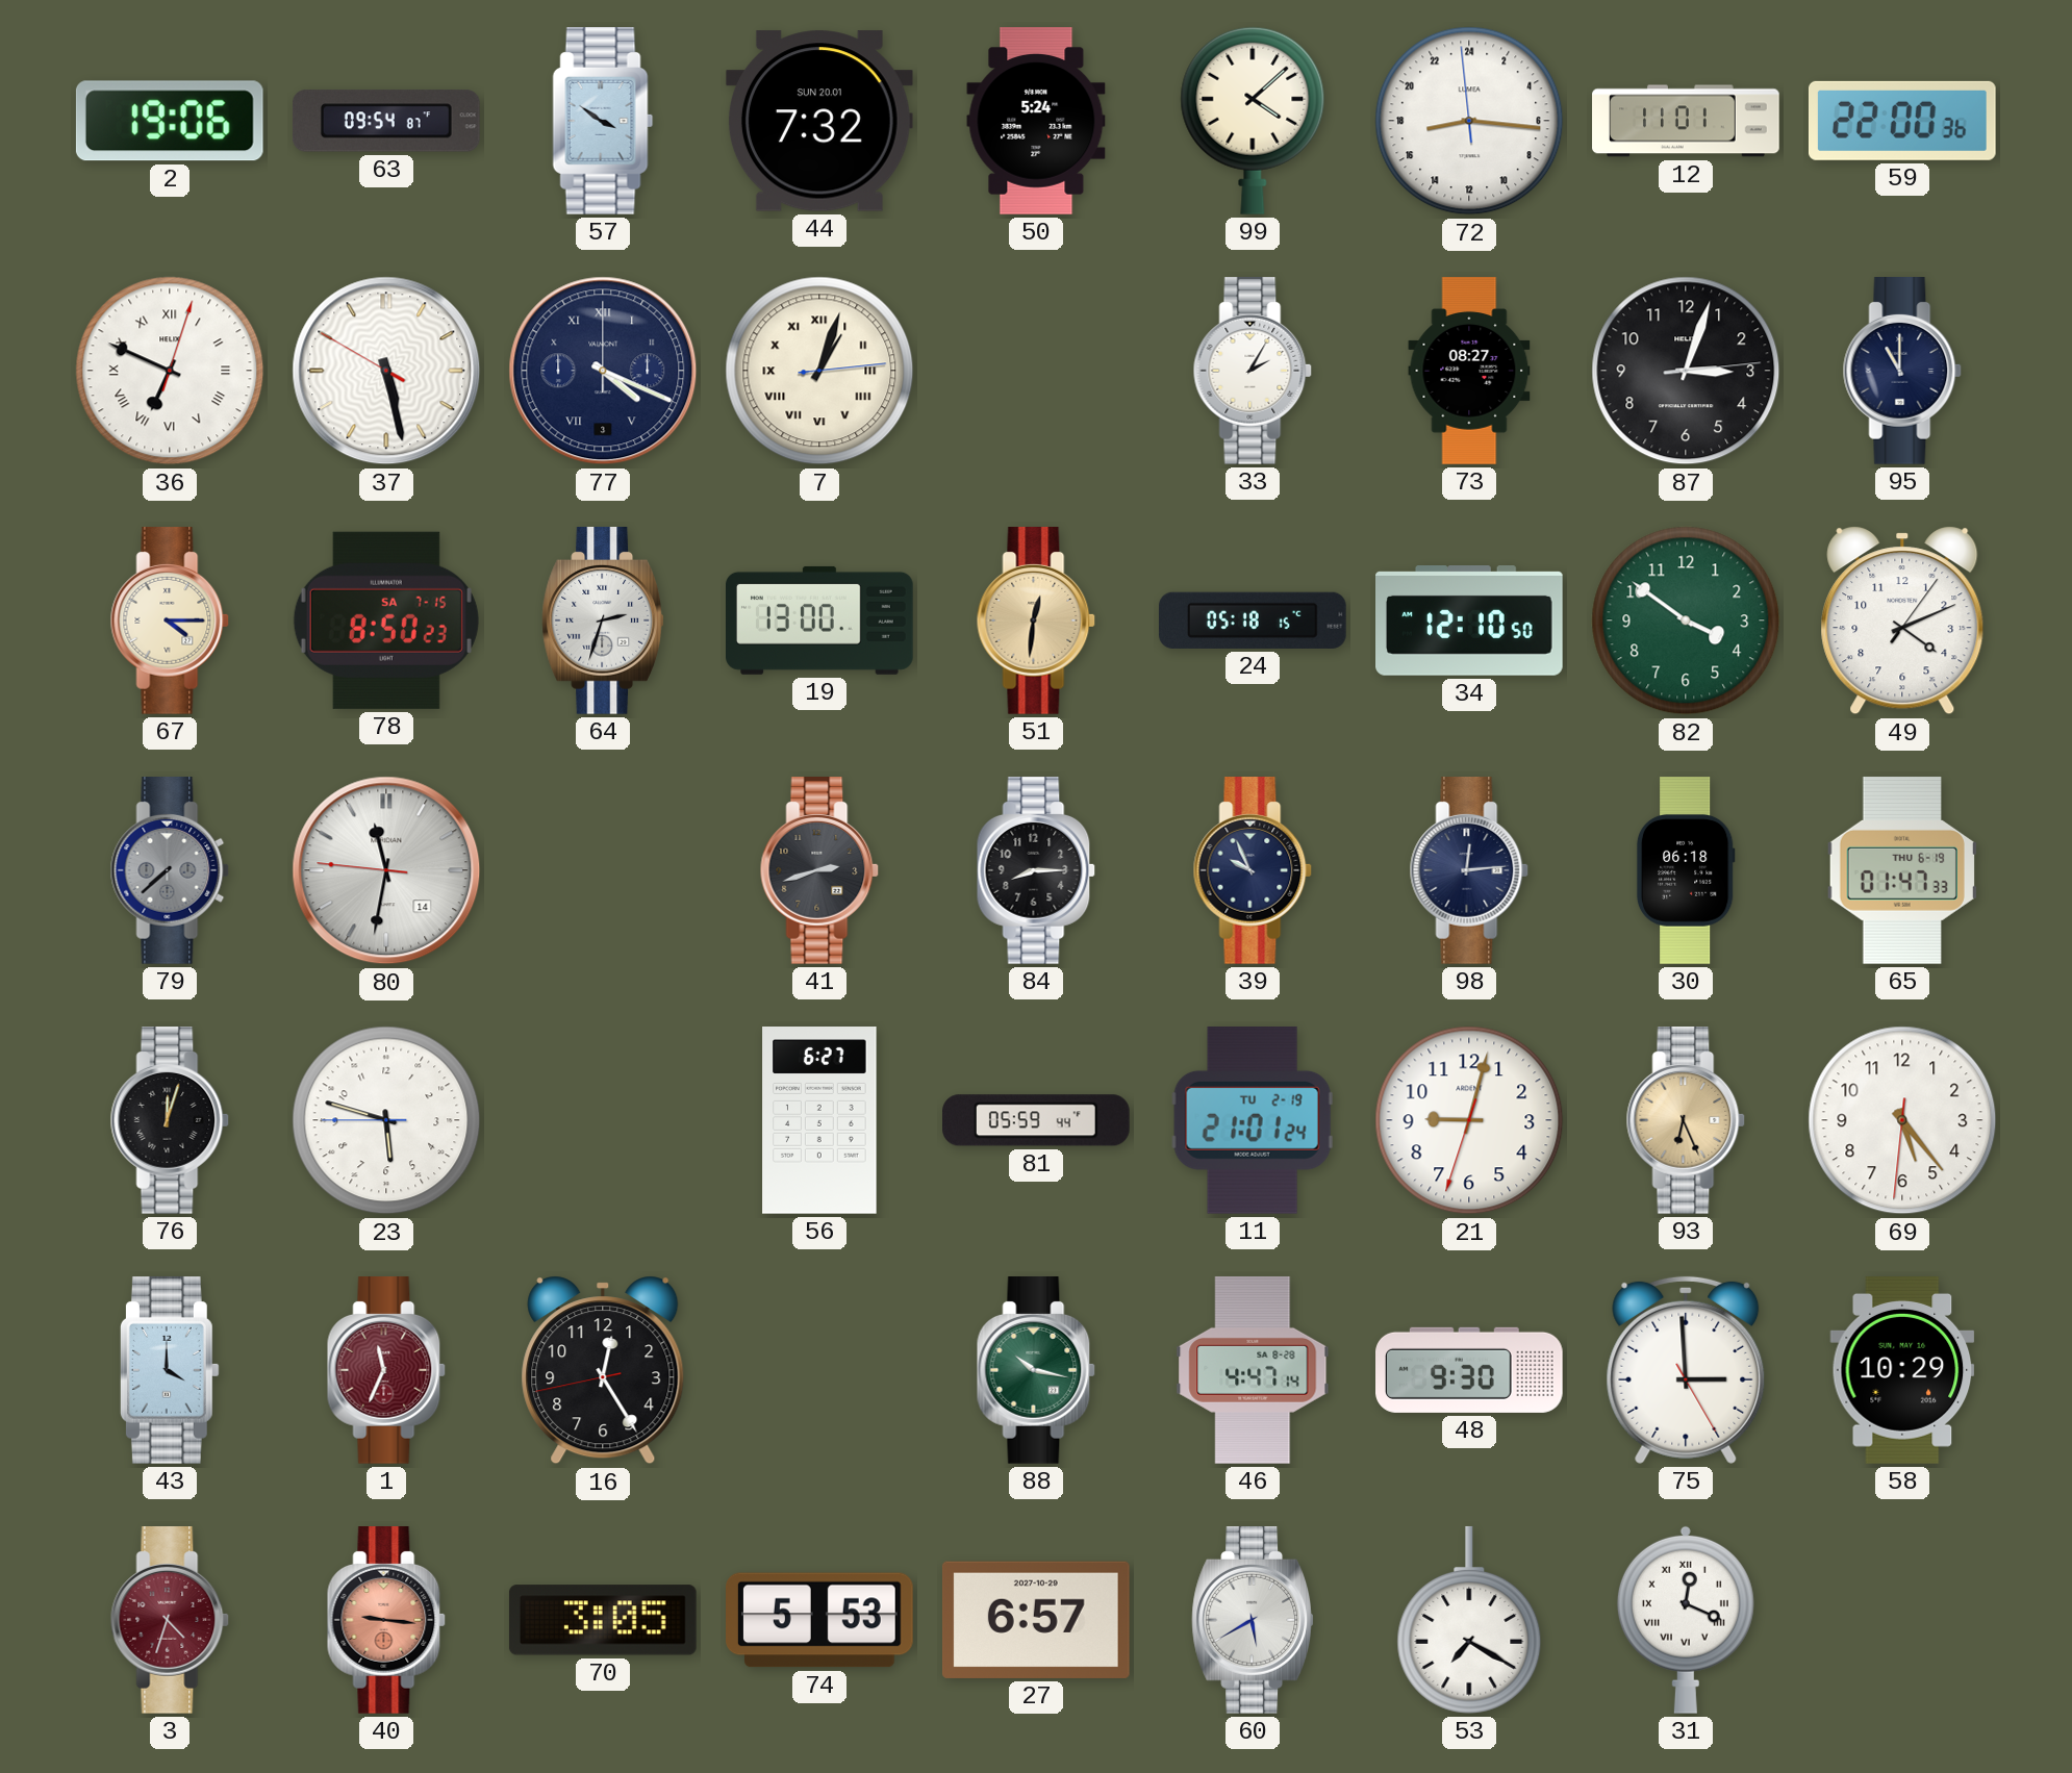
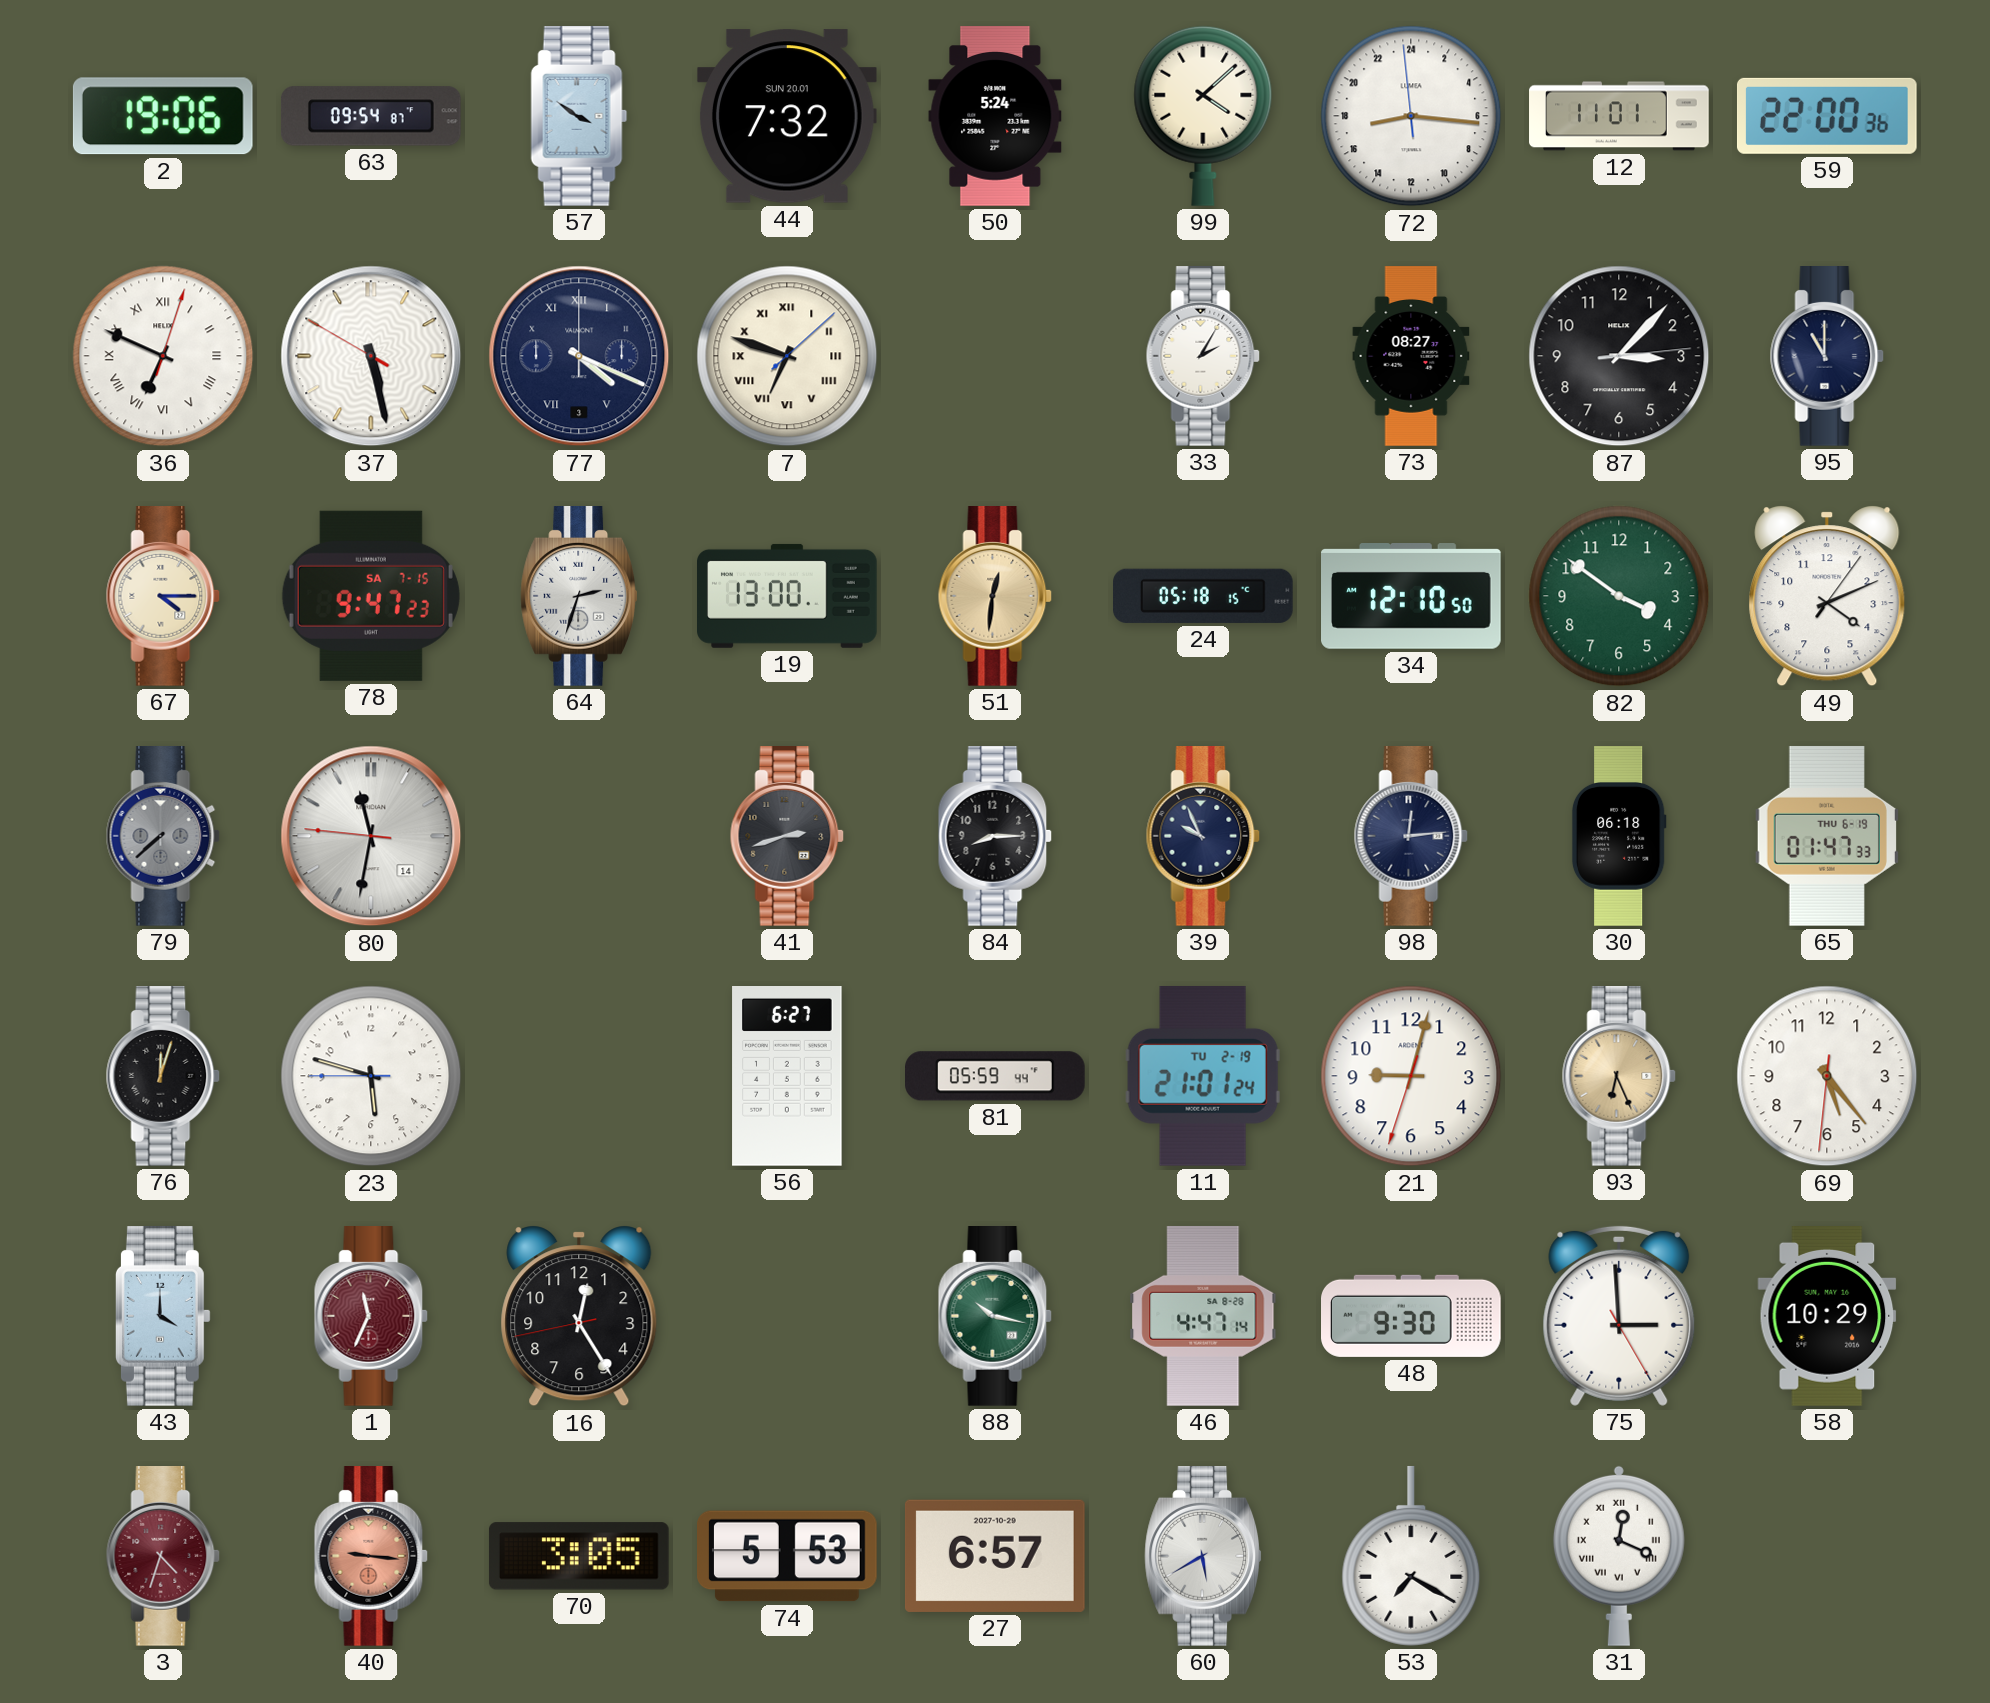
7: 1:03 -> 6:48 (787, 356)
87: 3:03 -> 3:07 (1619, 356)
78: 8:50 -> 9:47 (371, 596)
